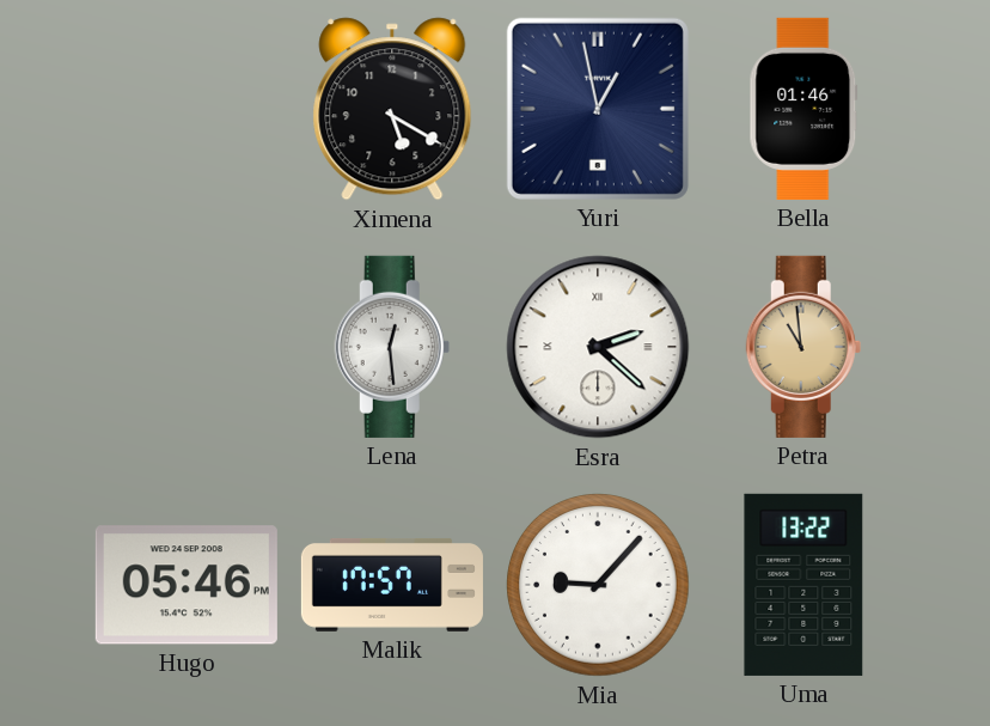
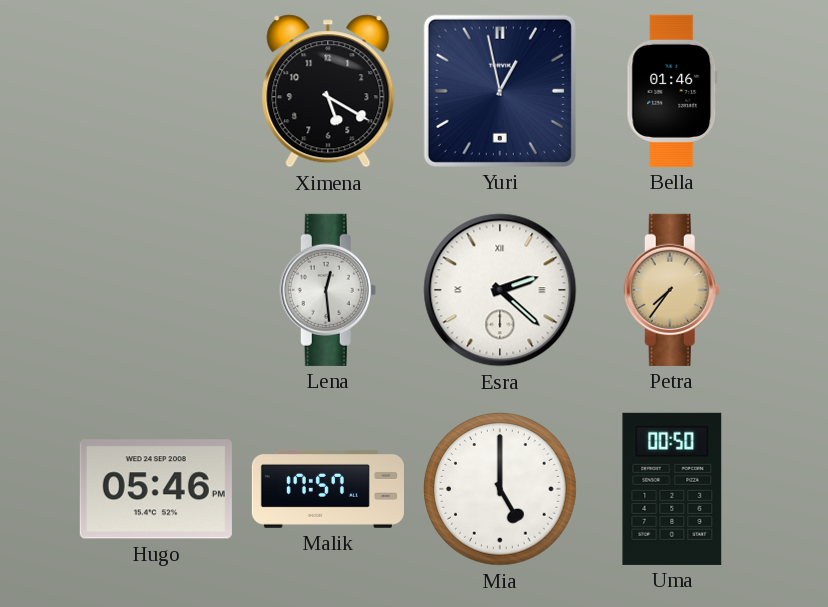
Petra: 10:59 -> 7:36 (672, 290)
Mia: 9:07 -> 5:00 (500, 489)
Uma: 13:22 -> 00:50 (672, 489)
